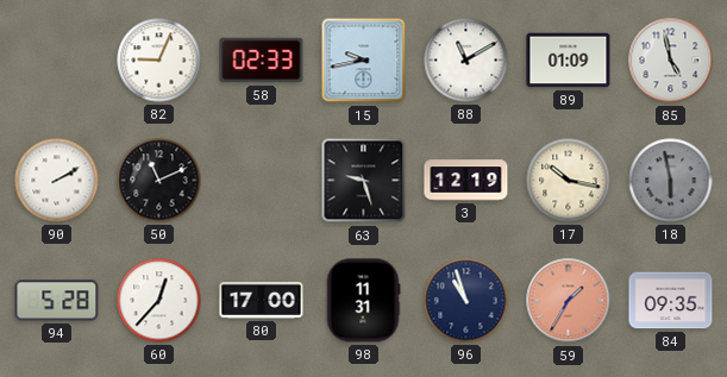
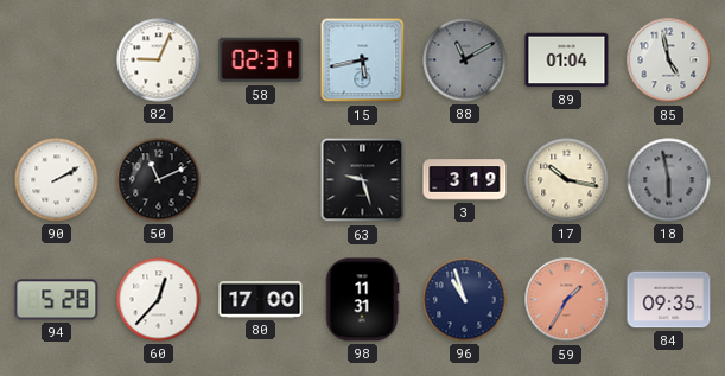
58: 02:33 -> 02:31 (261, 60)
15: 9:43 -> 5:43 (363, 60)
88 dial: white -> grey (465, 60)
89: 01:09 -> 01:04 (567, 60)
3: 12:19 -> 3:19 (465, 180)
